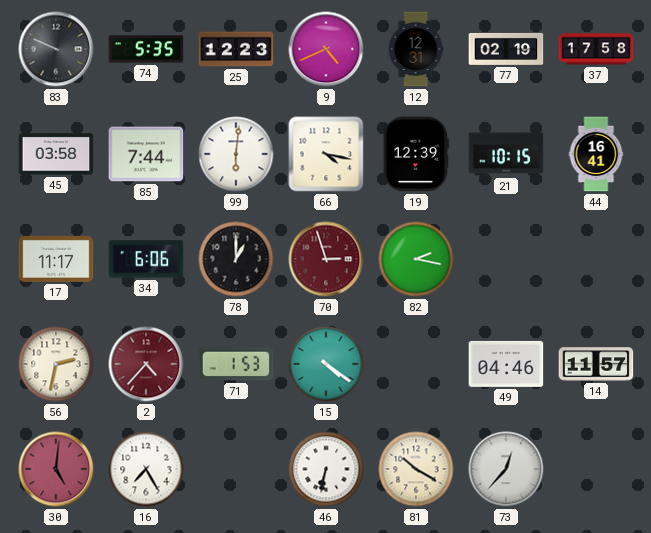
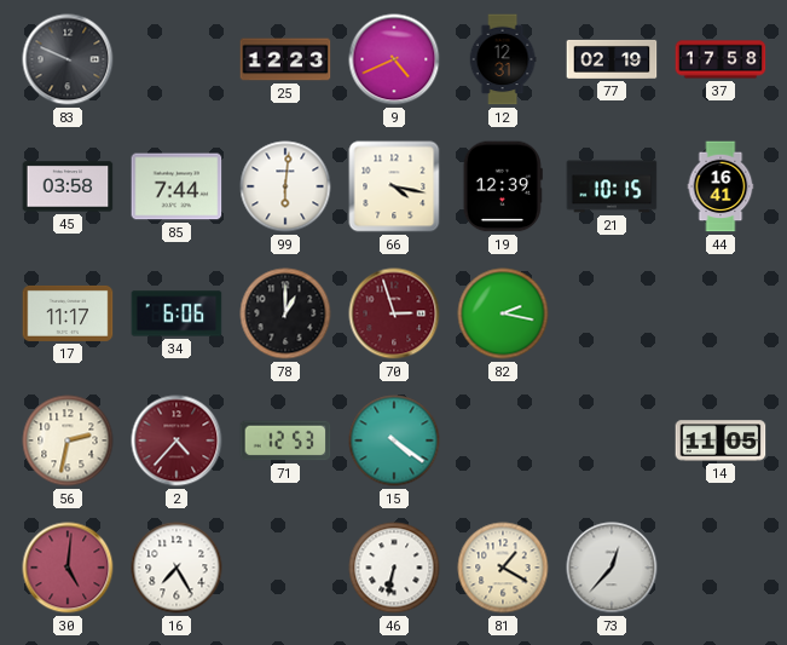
74: 5:35 -> none (146, 49)
71: 1:53 -> 12:53 (285, 440)
49: 04:46 -> none (506, 364)
14: 11:57 -> 11:05 (721, 440)
81: 10:20 -> 1:20 (503, 568)
